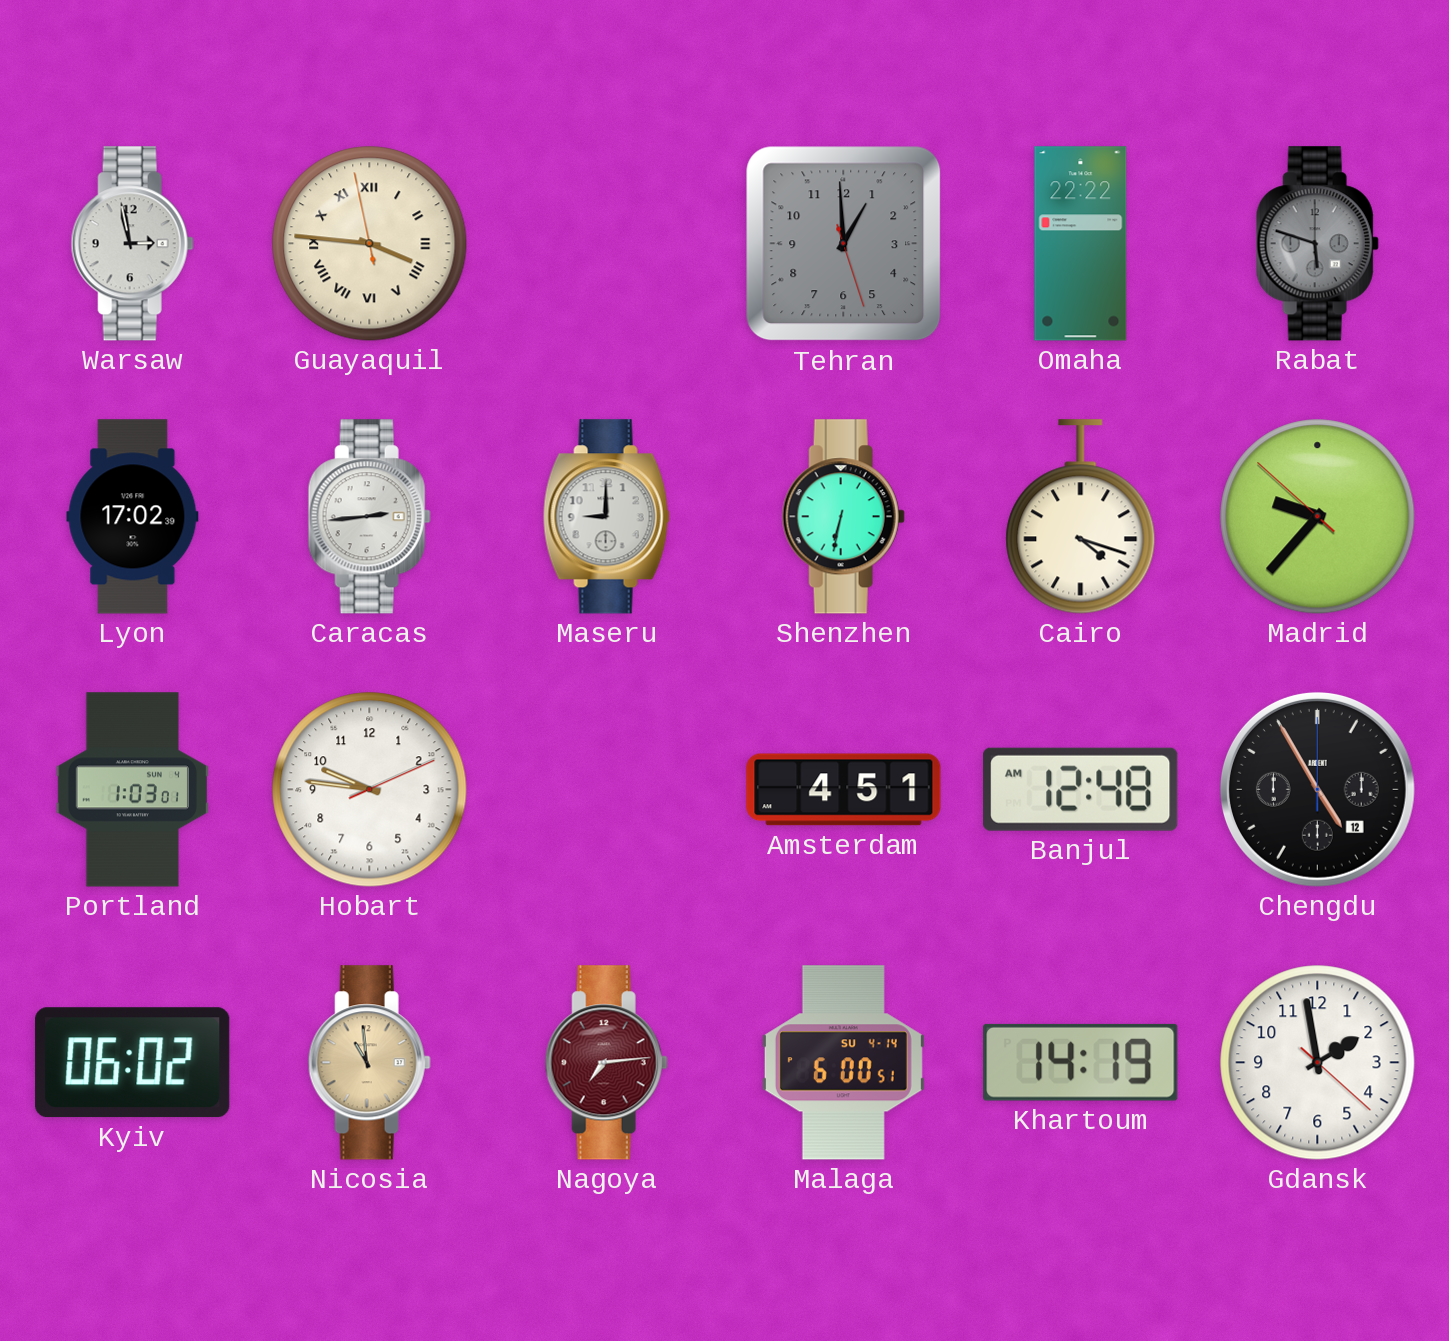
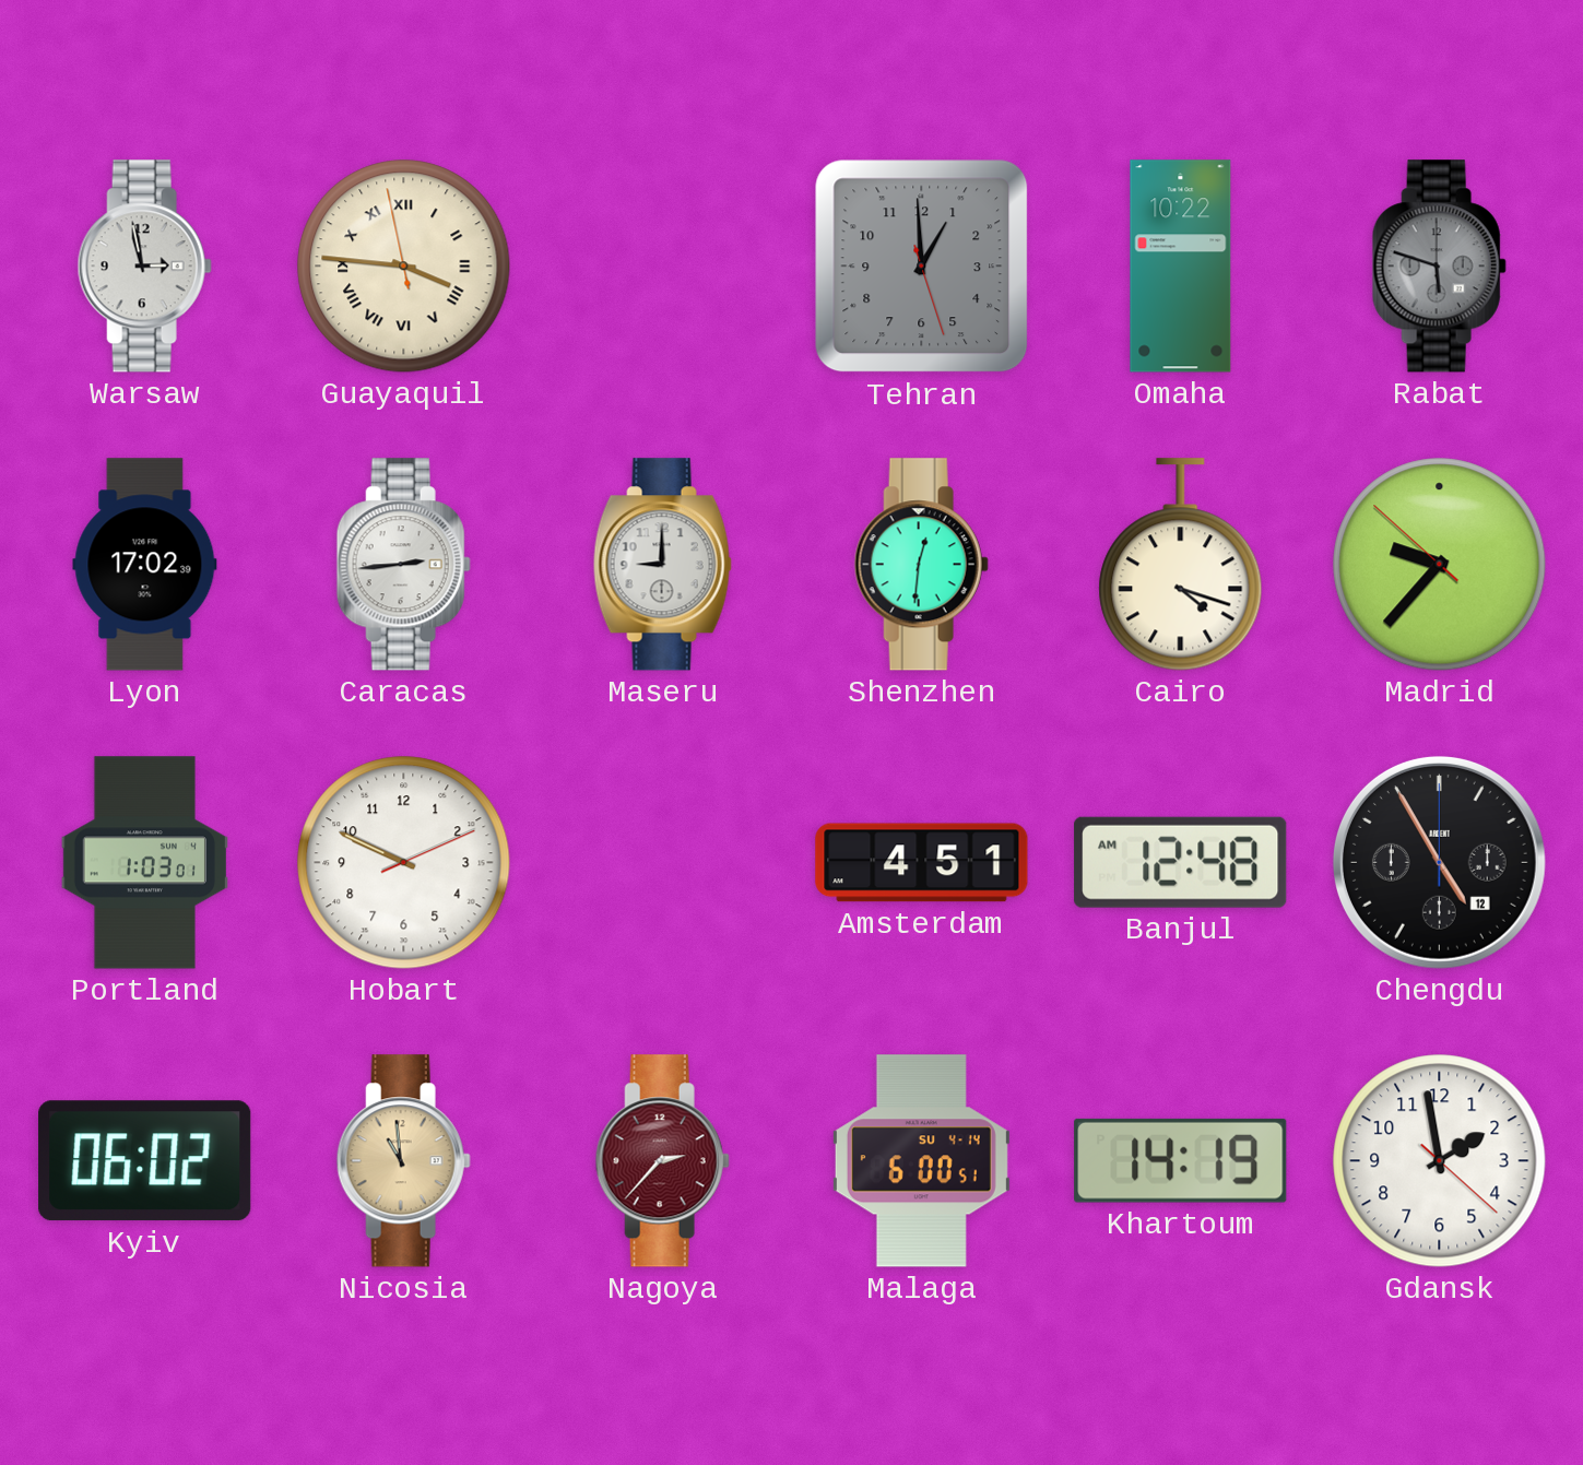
Omaha: 22:22 -> 10:22 (1181, 267)
Shenzhen: 6:32 -> 12:31 (921, 565)
Hobart: 9:46 -> 9:49 (404, 863)
Nagoya: 7:14 -> 2:37 (662, 1161)
